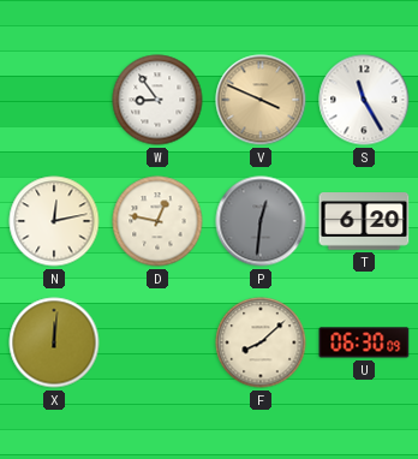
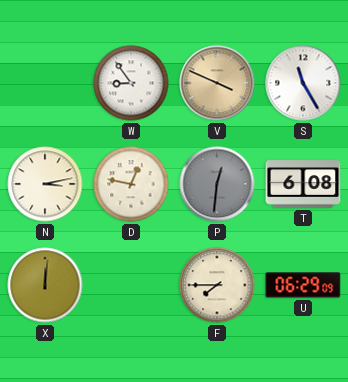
N: 12:13 -> 3:13 (45, 184)
T: 6:20 -> 6:08 (303, 184)
F: 8:08 -> 7:45 (217, 285)
U: 06:30 -> 06:29 (303, 285)
